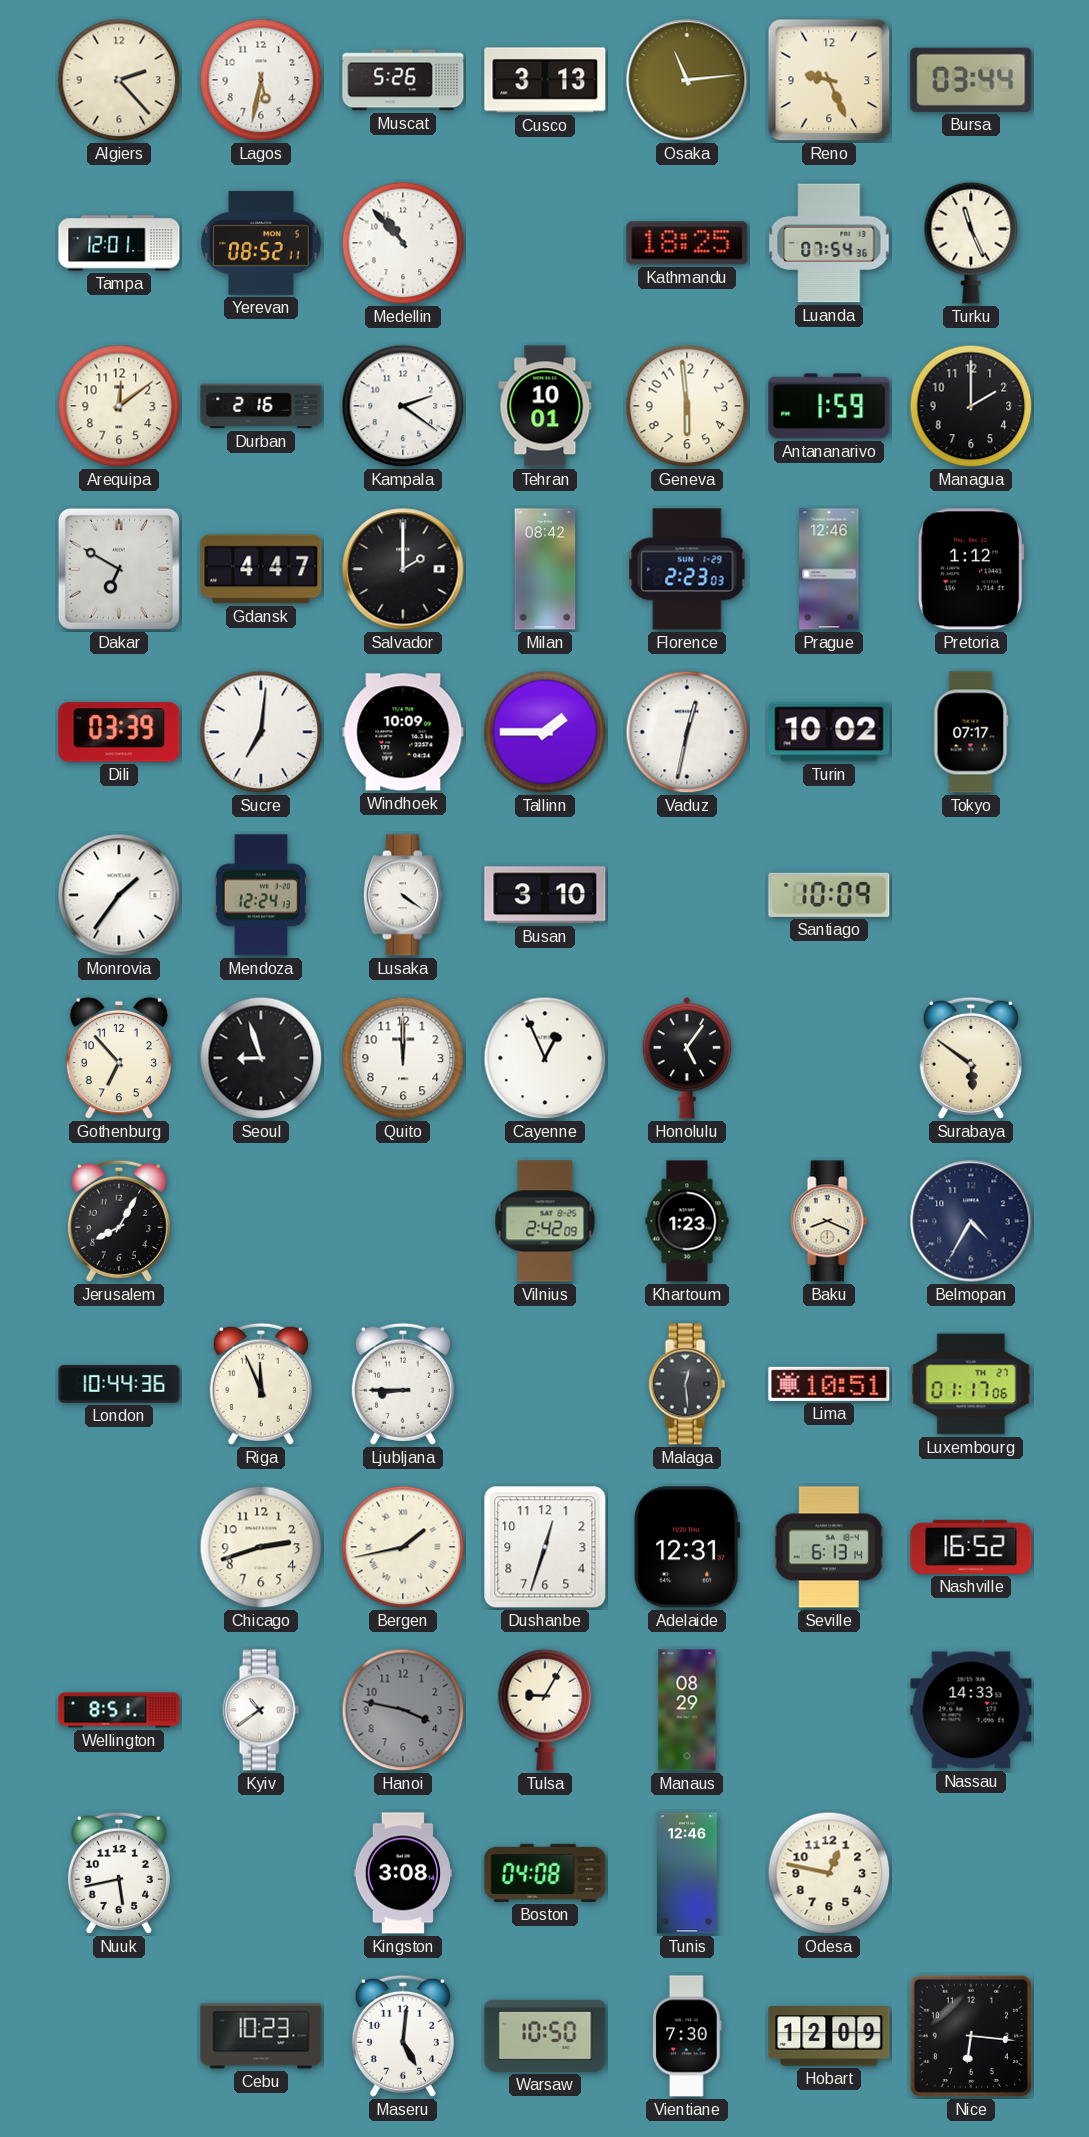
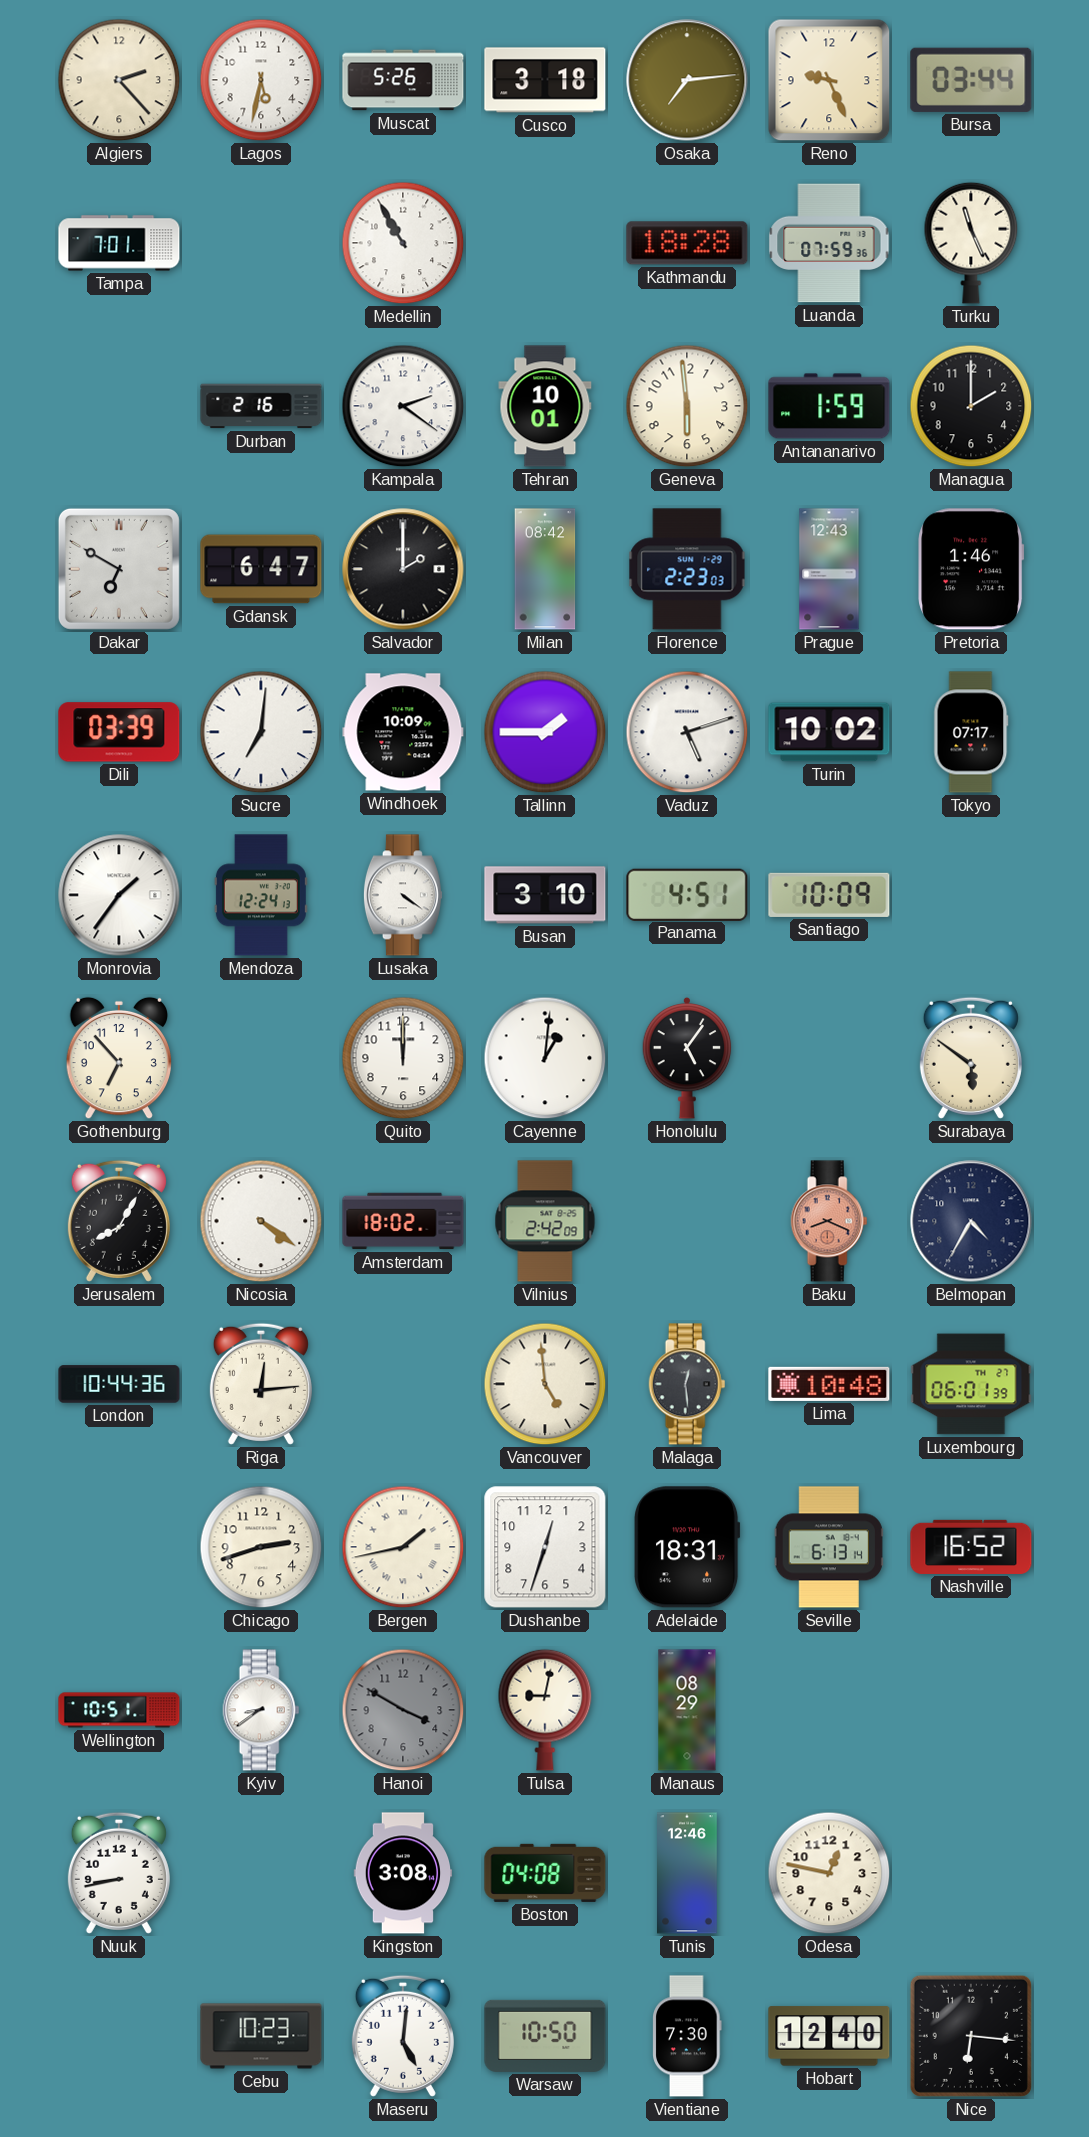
Cusco: 3:13 -> 3:18 (545, 80)
Osaka: 11:14 -> 7:14 (687, 80)
Tampa: 12:01 -> 7:01 (119, 243)
Yerevan: 08:52 -> none (261, 243)
Medellin: 10:53 -> 10:55 (403, 243)
Kathmandu: 18:25 -> 18:28 (687, 243)
Luanda: 07:54 -> 07:59 (829, 243)
Arequipa: 12:09 -> none (119, 406)
Gdansk: 4:47 -> 6:47 (261, 569)
Prague: 12:46 -> 12:43 (829, 569)
Pretoria: 1:12 -> 1:46 (971, 569)
Vaduz: 12:32 -> 5:12 (687, 732)
Panama: none -> 4:51 (687, 894)
Seoul: 8:57 -> none (261, 1058)
Cayenne: 12:56 -> 1:01 (545, 1058)
Nicosia: none -> 4:21 (261, 1221)
Amsterdam: none -> 18:02 (403, 1221)
Khartoum: 1:23 -> none (687, 1221)
Baku dial: cream -> salmon (829, 1221)
Riga: 11:56 -> 12:14 (261, 1384)
Ljubljana: 8:45 -> none (403, 1384)
Vancouver: none -> 4:59 (545, 1384)
Lima: 10:51 -> 10:48 (829, 1384)
Luxembourg: 01:17 -> 06:01 (971, 1384)
Adelaide: 12:31 -> 18:31 (688, 1547)
Wellington: 8:51 -> 10:51 (119, 1710)
Kyiv: 10:39 -> 8:39 (261, 1710)
Hanoi: 3:47 -> 3:50 (403, 1710)
Tulsa: 9:05 -> 9:02 (545, 1710)
Nassau: 14:33 -> none (971, 1710)
Nuuk: 5:43 -> 8:43 (119, 1873)
Hobart: 12:09 -> 12:40 (829, 2036)
